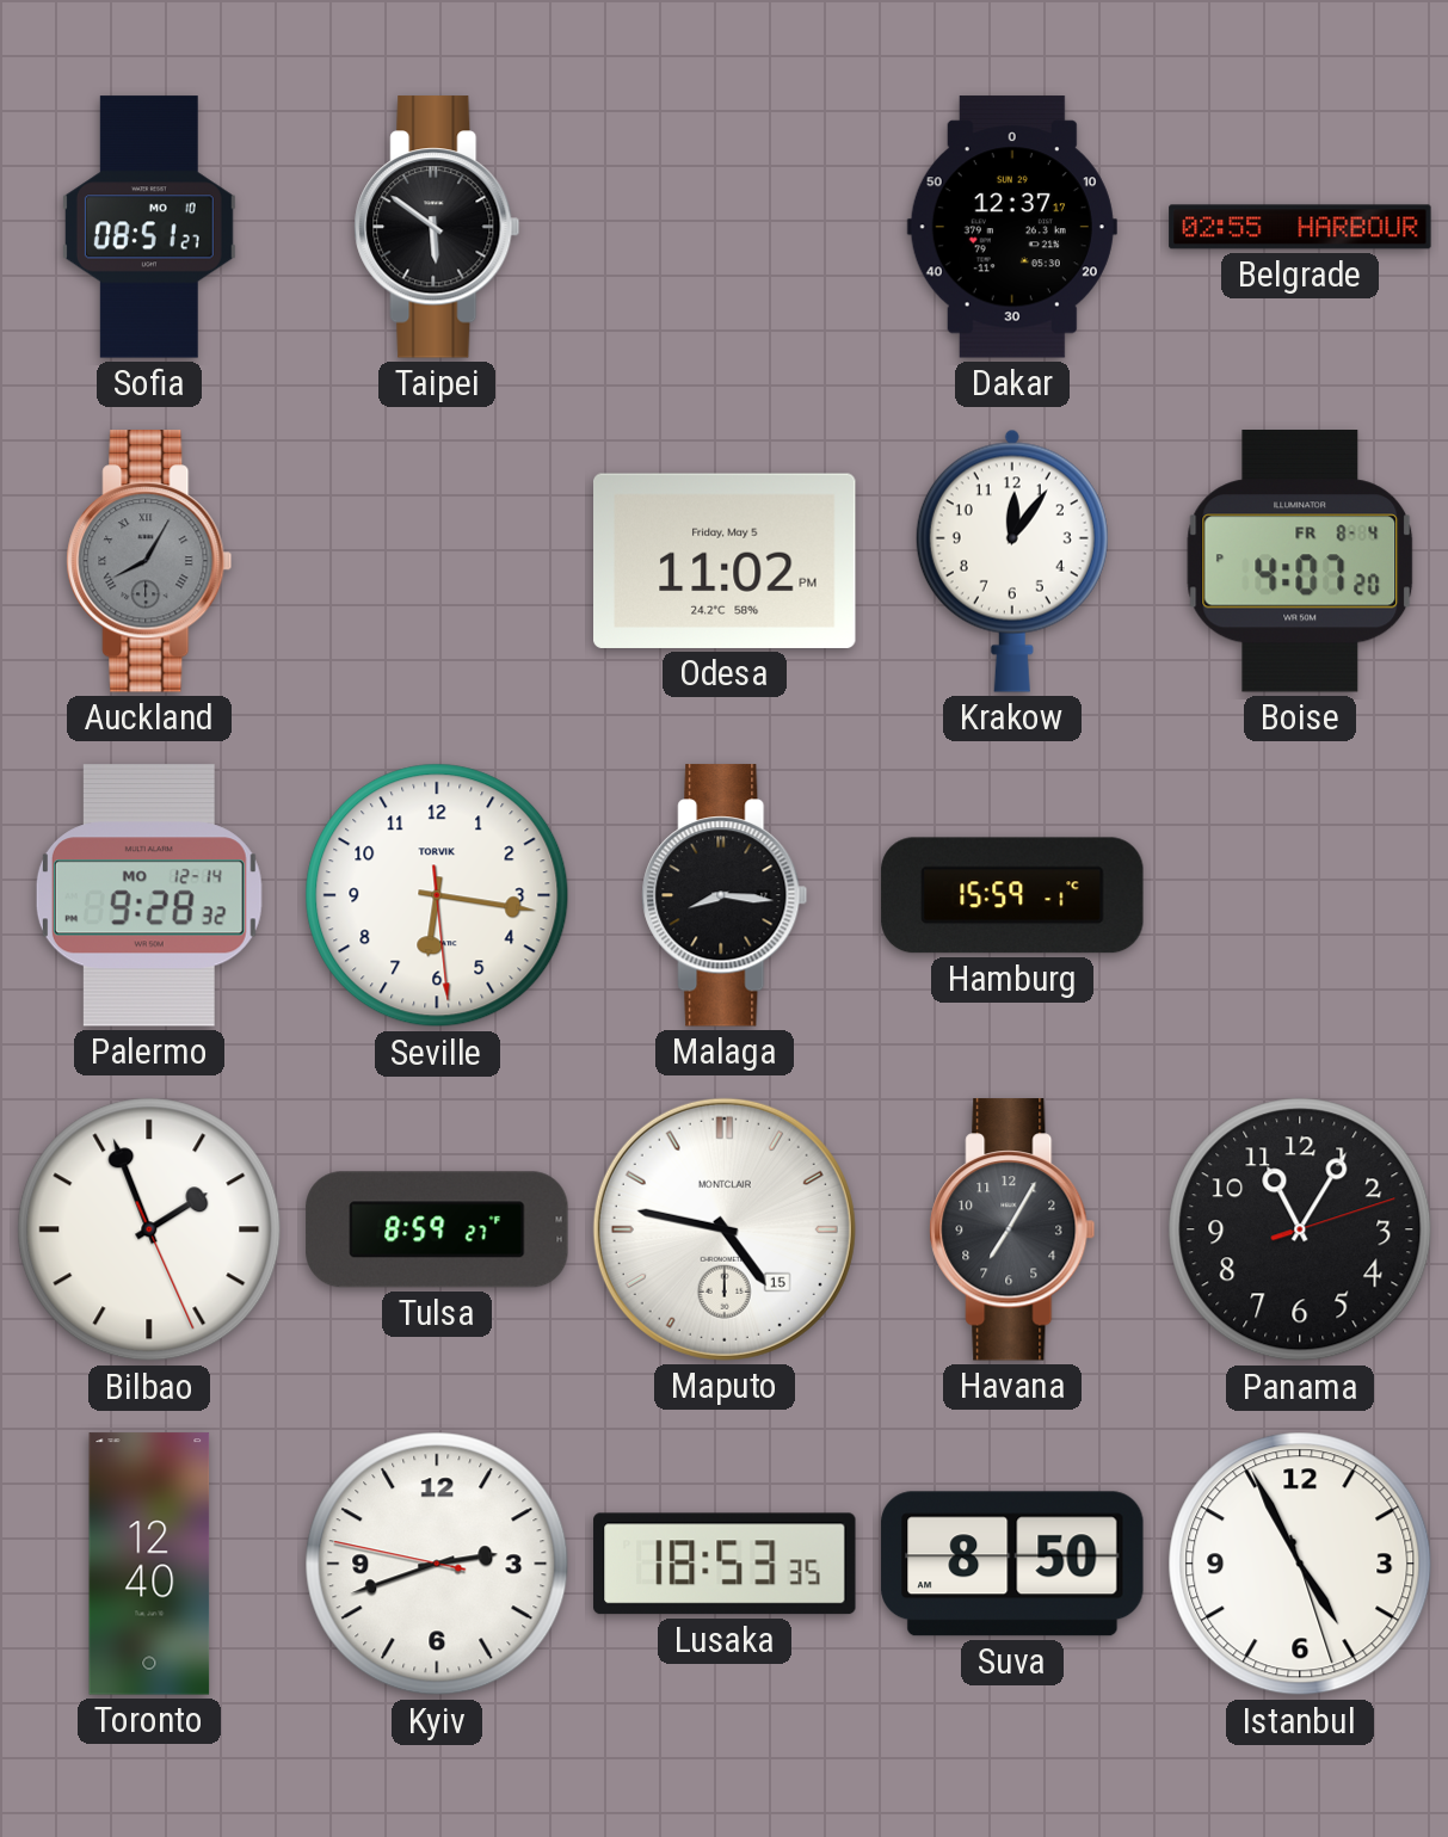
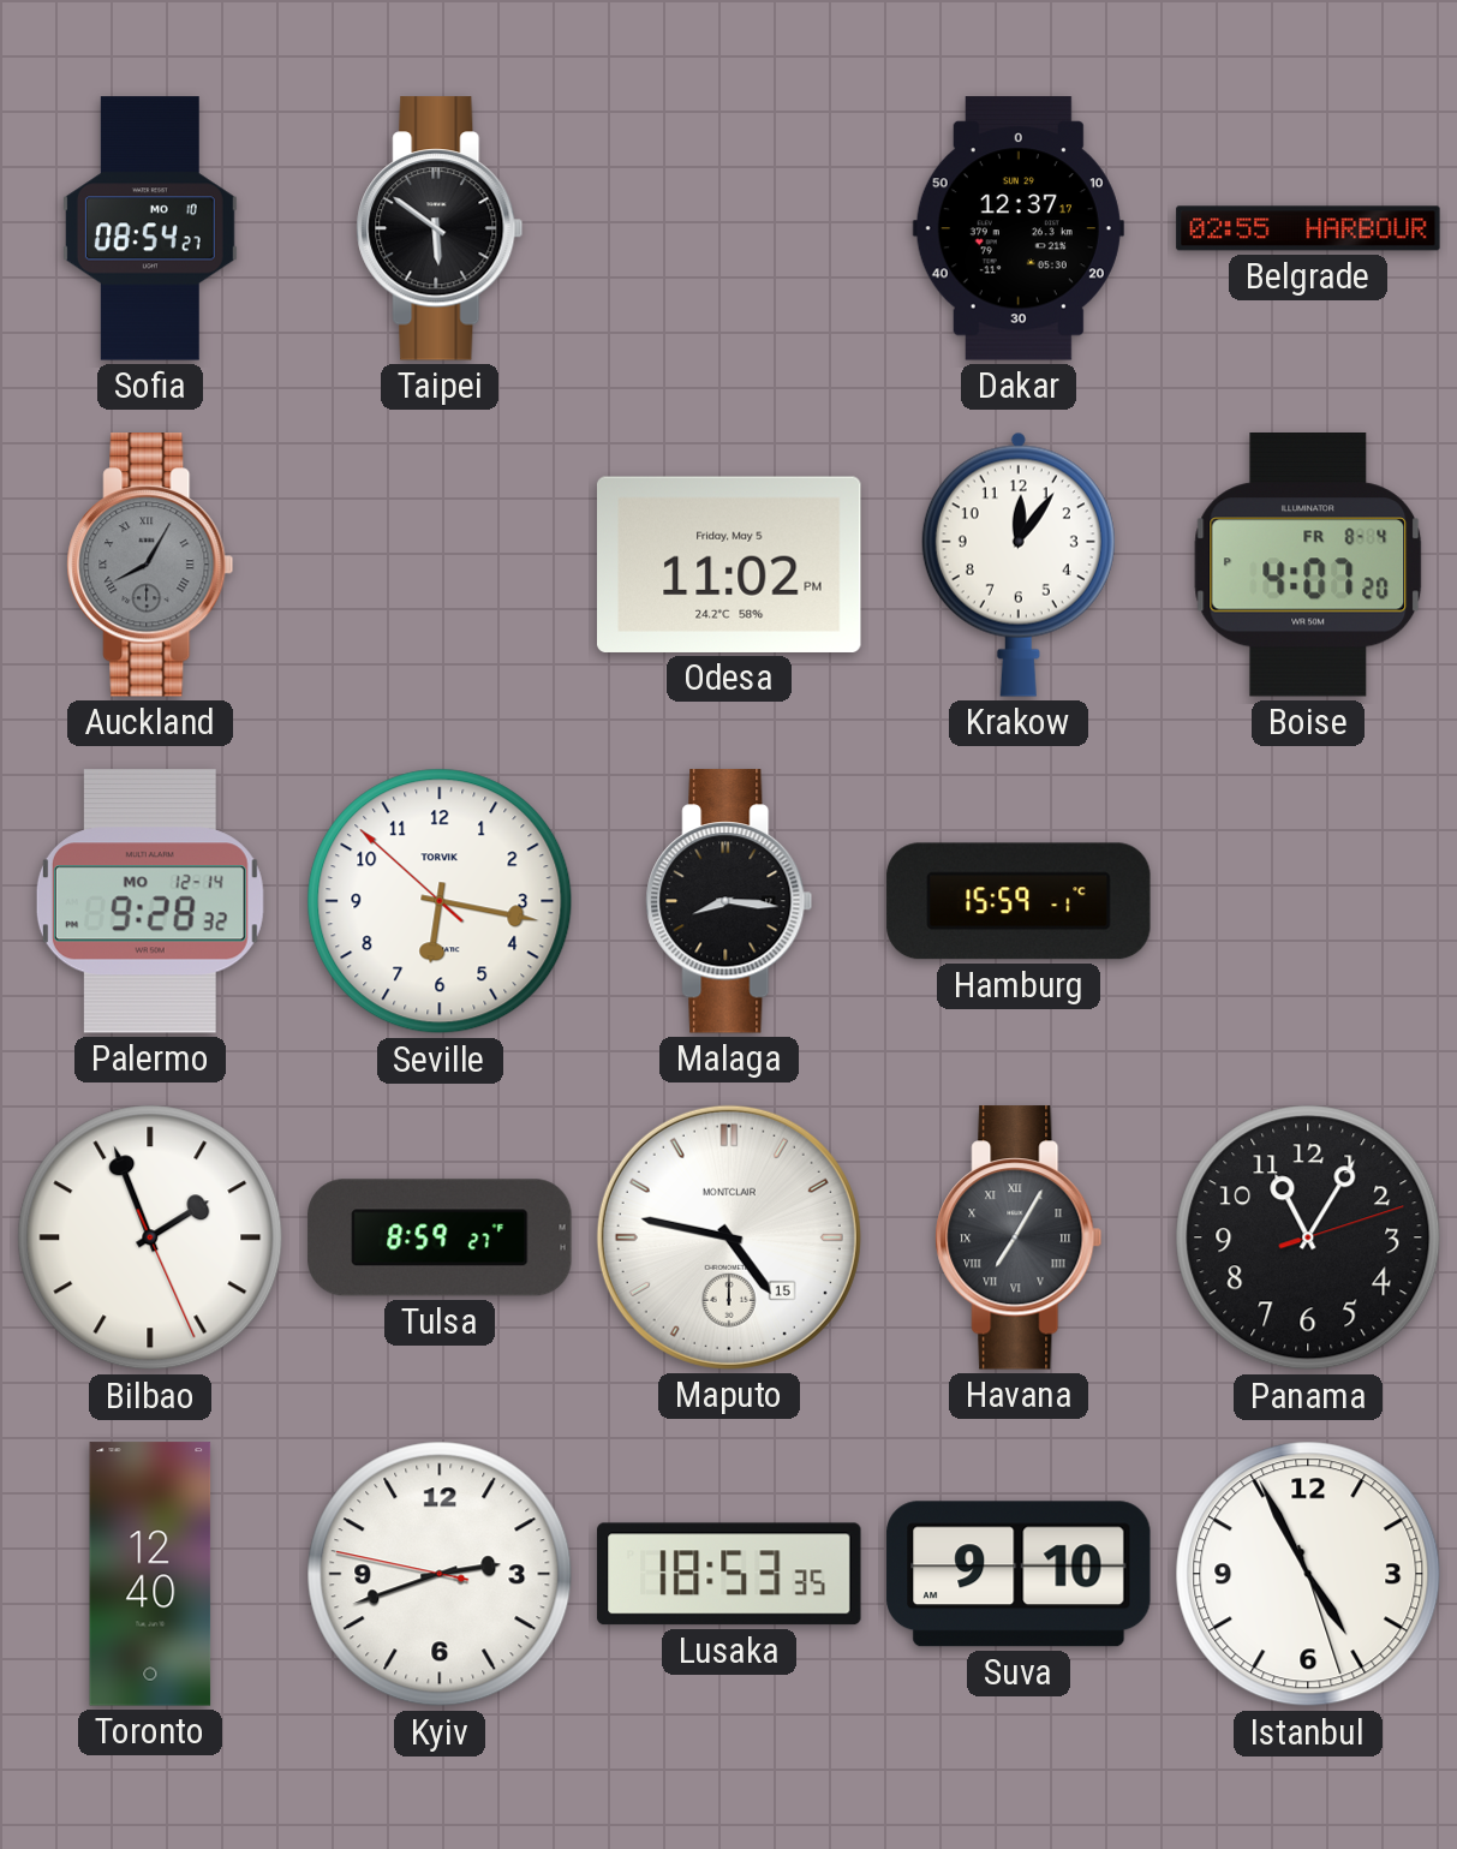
Sofia: 08:51 -> 08:54 (150, 228)
Seville: 6:16:29 -> 6:16:52 (440, 901)
Havana numerals: Arabic -> Roman (1019, 1237)
Suva: 8:50 -> 9:10 (1019, 1574)
